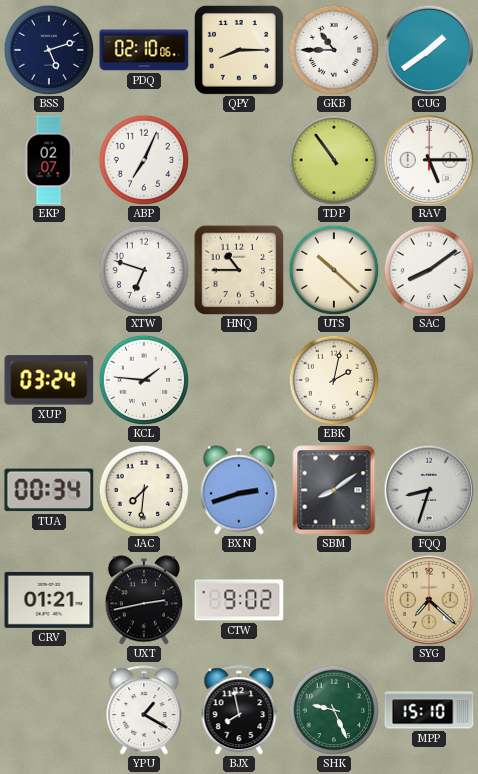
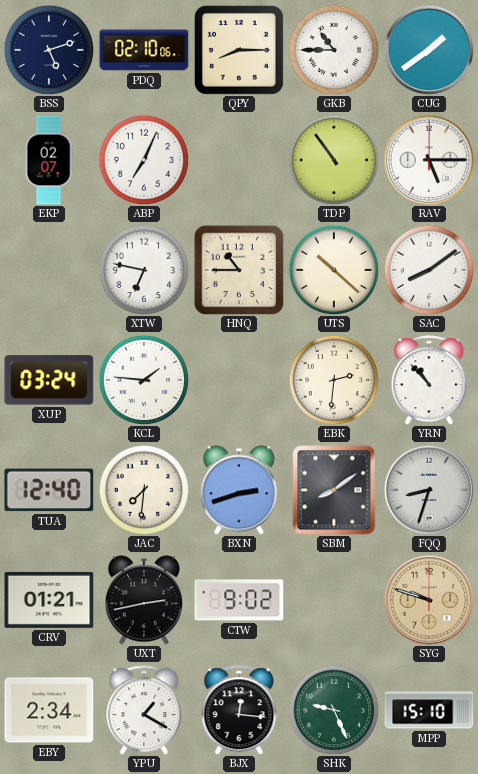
XTW: 6:48 -> 6:47 (144, 270)
EBK: 2:02 -> 2:31 (334, 380)
YRN: none -> 10:53 (429, 380)
TUA: 00:34 -> 12:40 (49, 490)
SYG: 7:22 -> 9:48 (429, 600)
EBY: none -> 2:34 (49, 710)
BJX: 7:58 -> 12:16 (239, 710)
